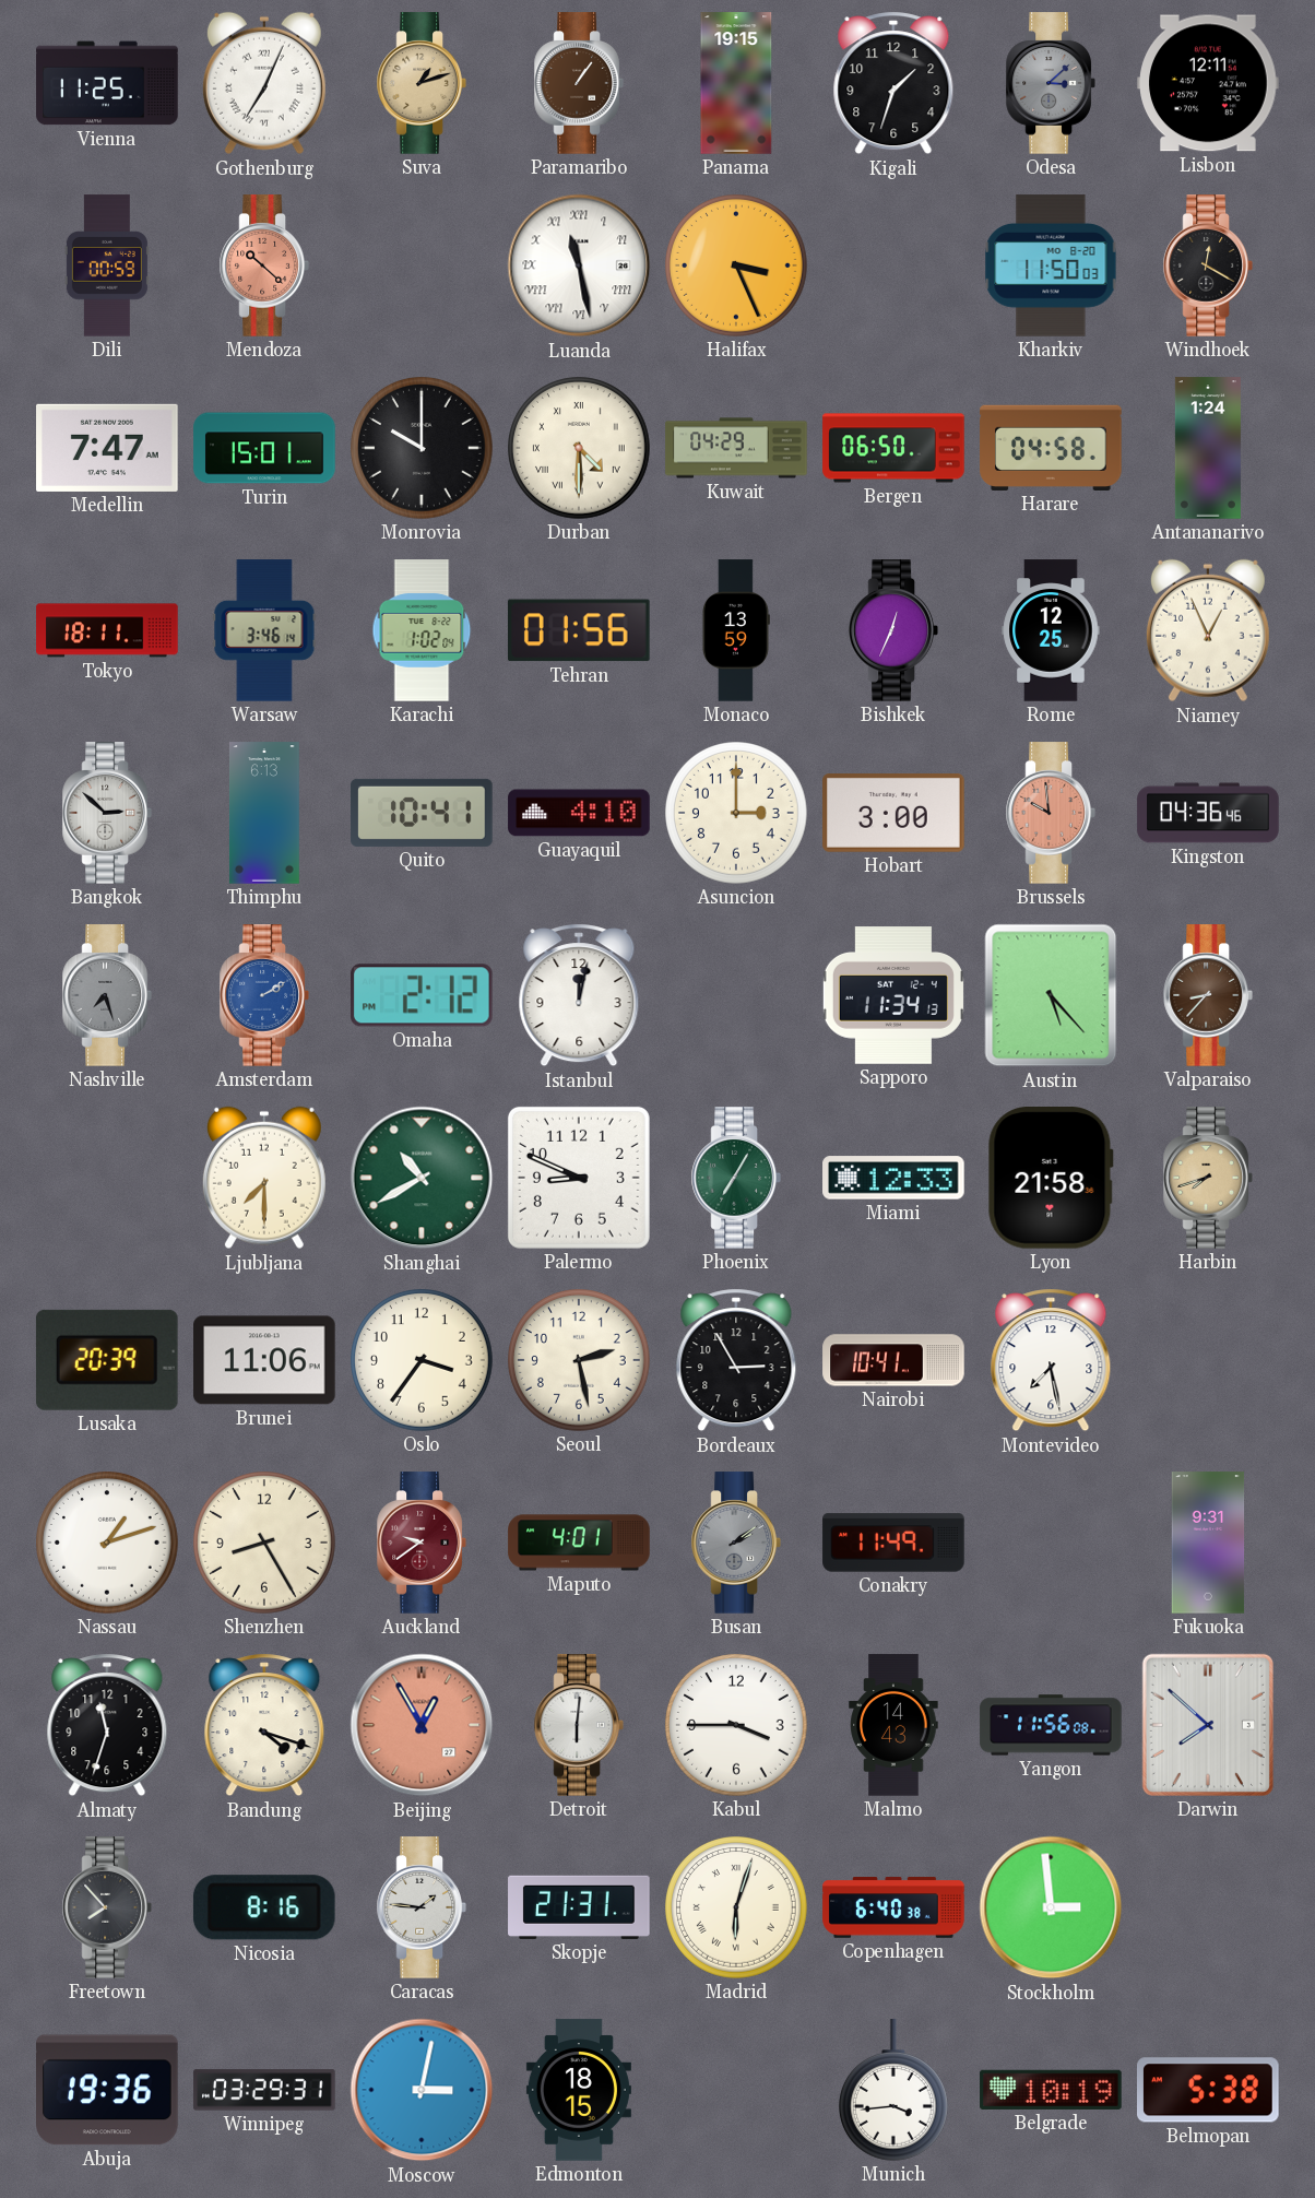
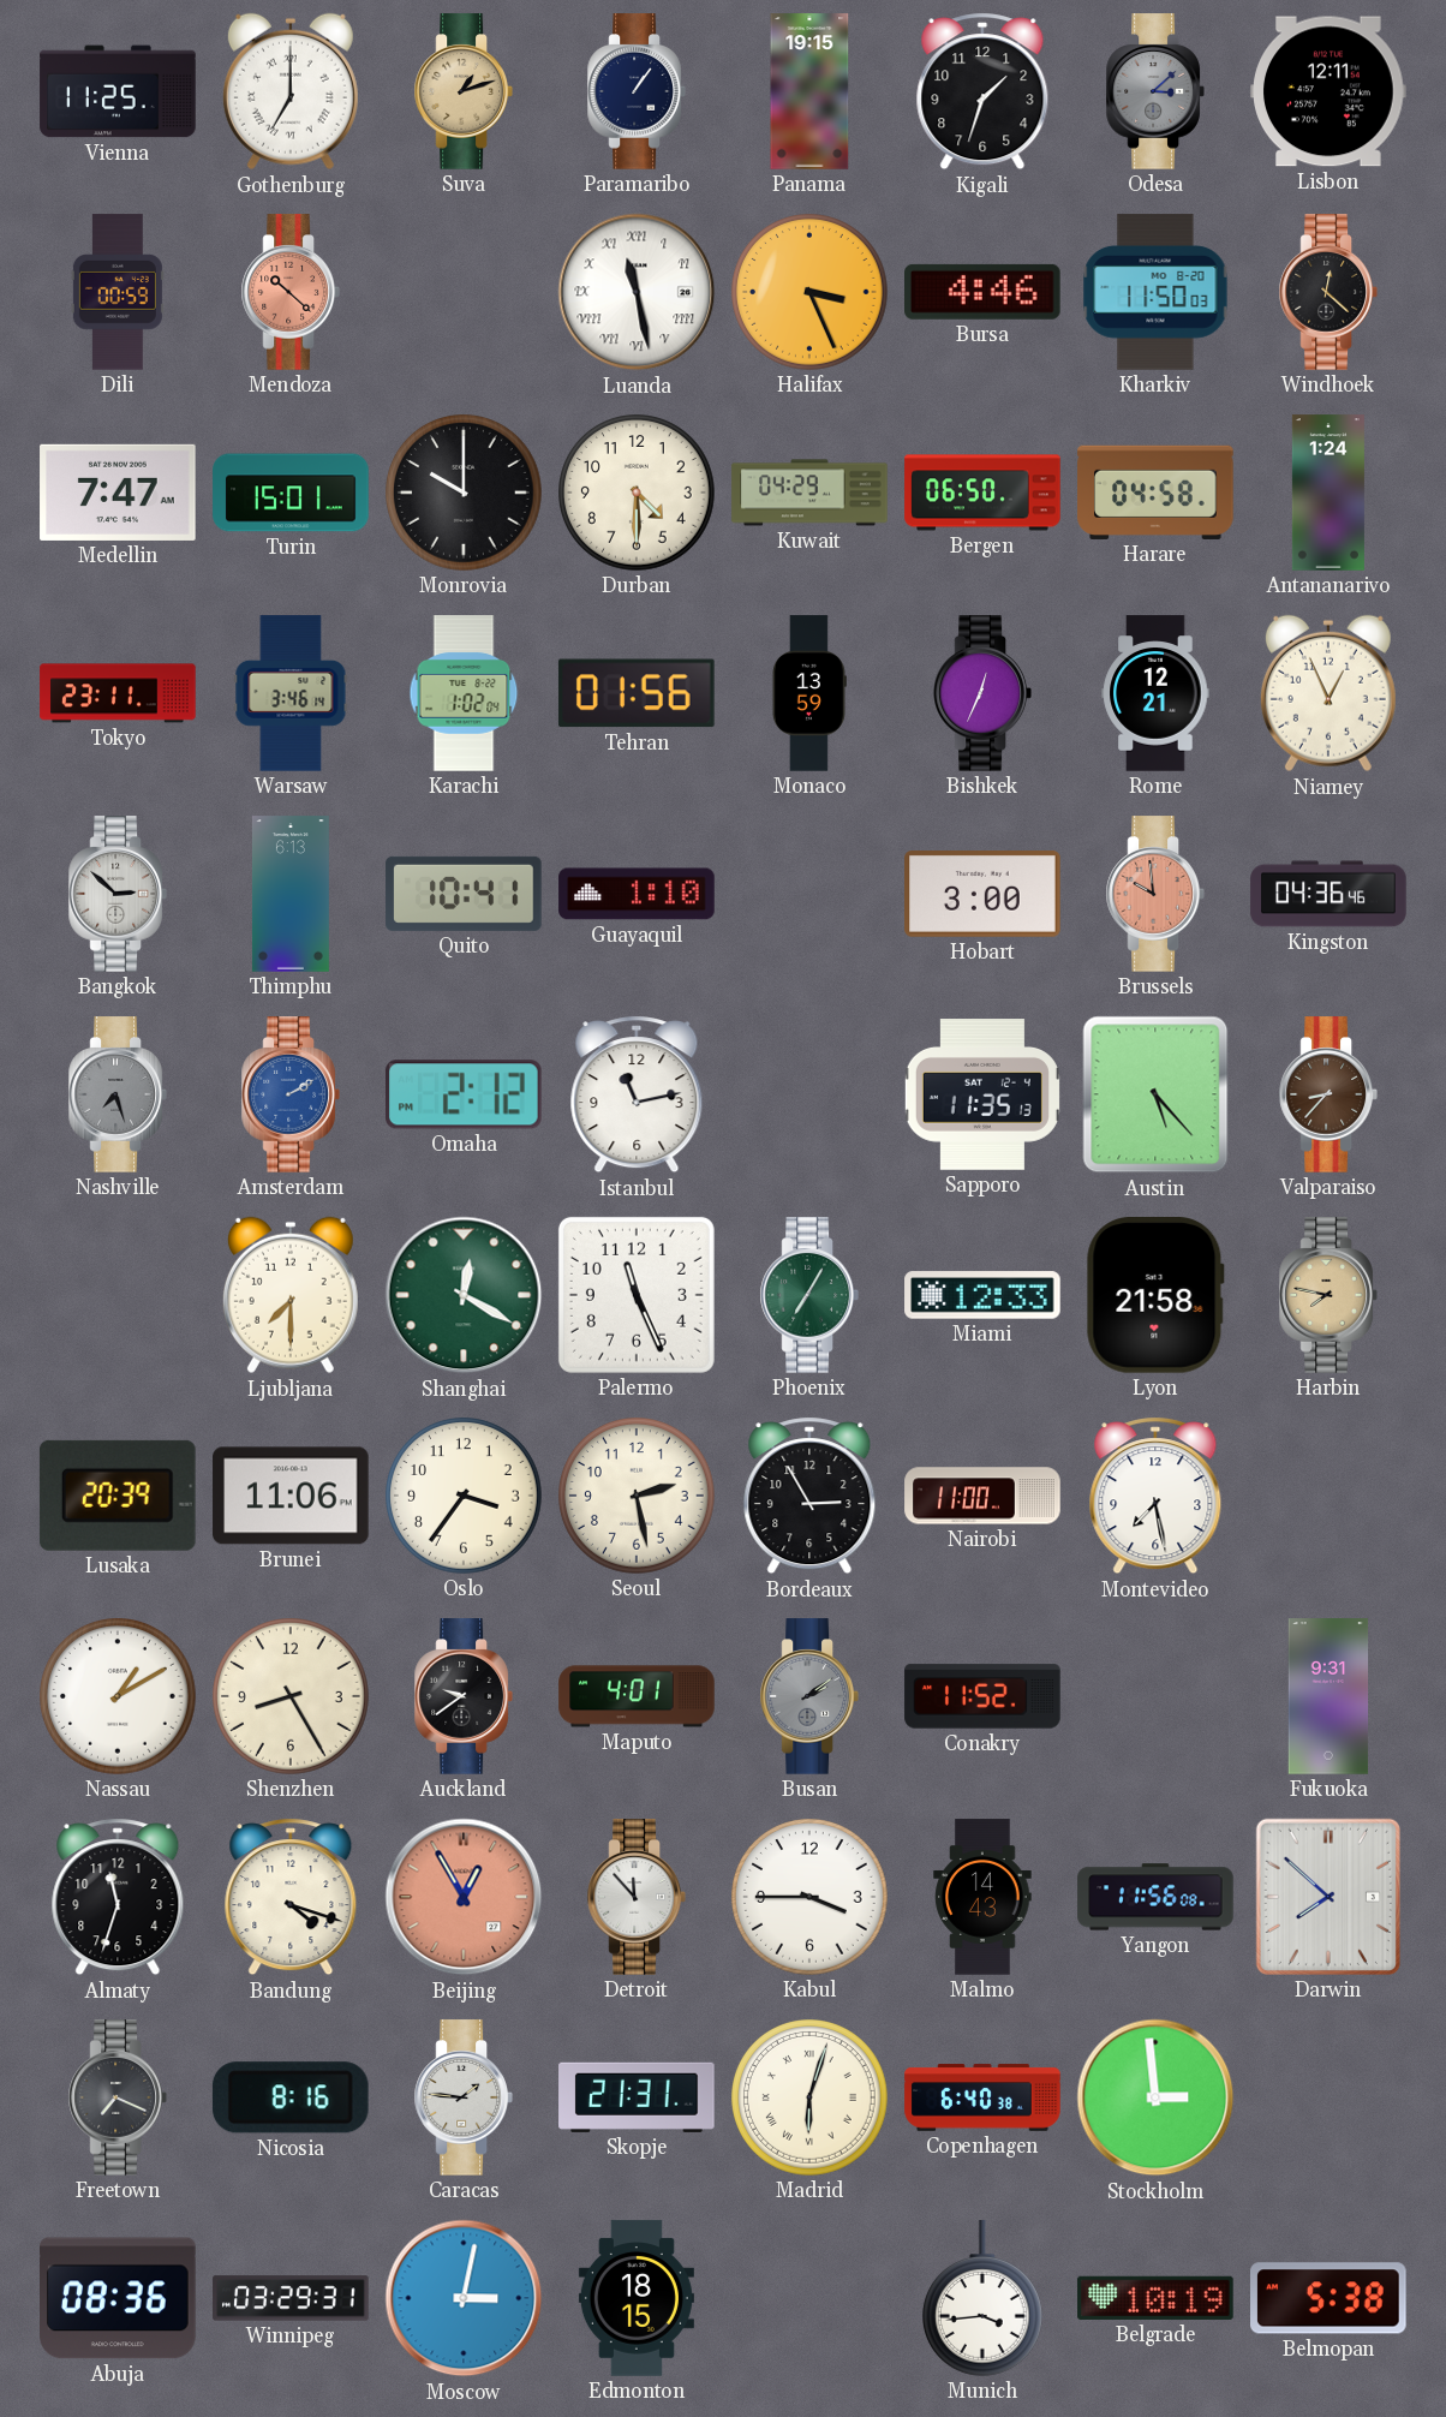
Gothenburg: 7:04 -> 7:00 (291, 91)
Paramaribo dial: brown -> navy (637, 91)
Bursa: none -> 4:46 (984, 292)
Windhoek: 12:20 -> 12:22 (1328, 292)
Durban numerals: Roman -> Arabic (638, 494)
Tokyo: 18:11 -> 23:11 (118, 693)
Rome: 12:25 -> 12:21 (1155, 693)
Guayaquil: 4:10 -> 1:10 (637, 894)
Asuncion: 3:00 -> none (737, 814)
Istanbul: 12:02 -> 11:13 (637, 1094)
Sapporo: 11:34 -> 11:35 (982, 1094)
Shanghai: 10:40 -> 12:20 (464, 1295)
Palermo: 8:49 -> 11:26 (637, 1295)
Harbin: 7:42 -> 7:47 (1328, 1295)
Nairobi: 10:41 -> 11:00 (982, 1496)
Nassau: 1:12 -> 1:10 (119, 1697)
Auckland dial: burgundy -> black (464, 1696)
Conakry: 11:49 -> 11:52 (982, 1696)
Detroit: 6:01 -> 11:53 (637, 1897)
Freetown: 7:53 -> 7:19 (118, 2097)
Abuja: 19:36 -> 08:36 (118, 2298)
